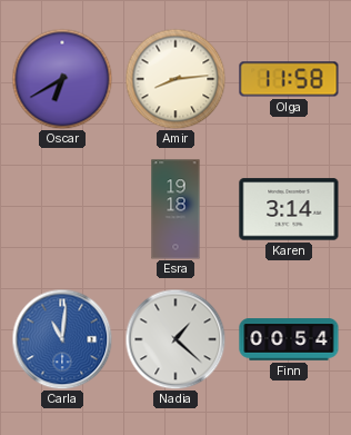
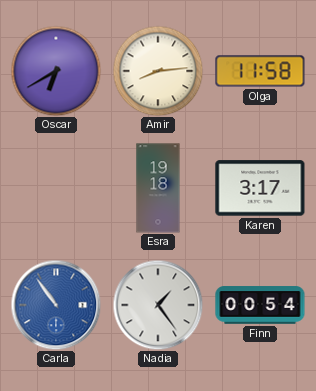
Karen: 3:14 -> 3:17 (260, 188)
Carla: 11:01 -> 10:54 (56, 305)
Nadia: 1:22 -> 1:24 (158, 305)
